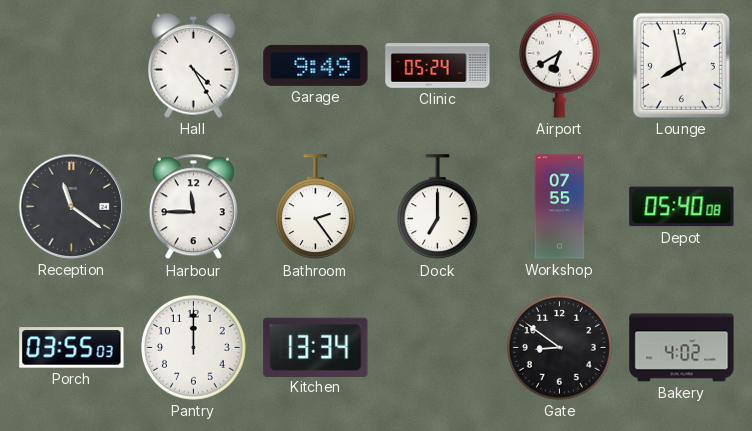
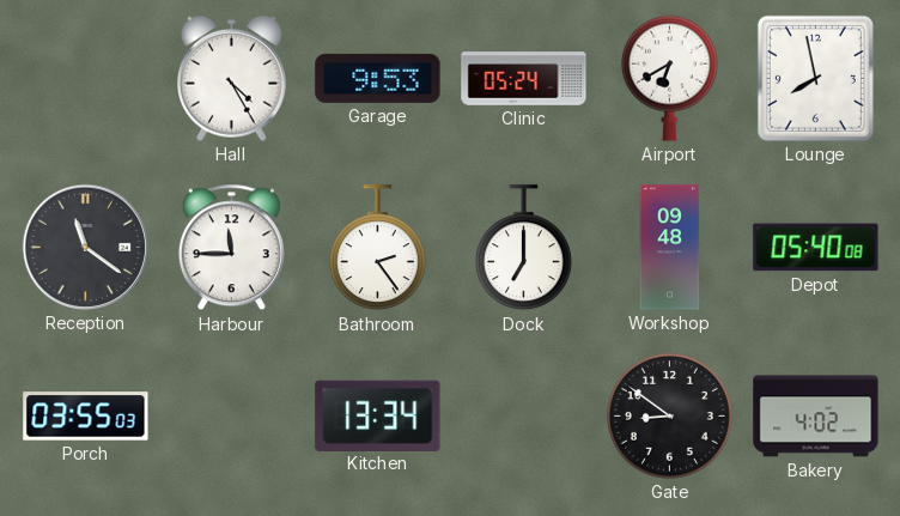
Garage: 9:49 -> 9:53 (378, 78)
Workshop: 07:55 -> 09:48 (670, 248)
Pantry: 12:00 -> none (193, 347)
